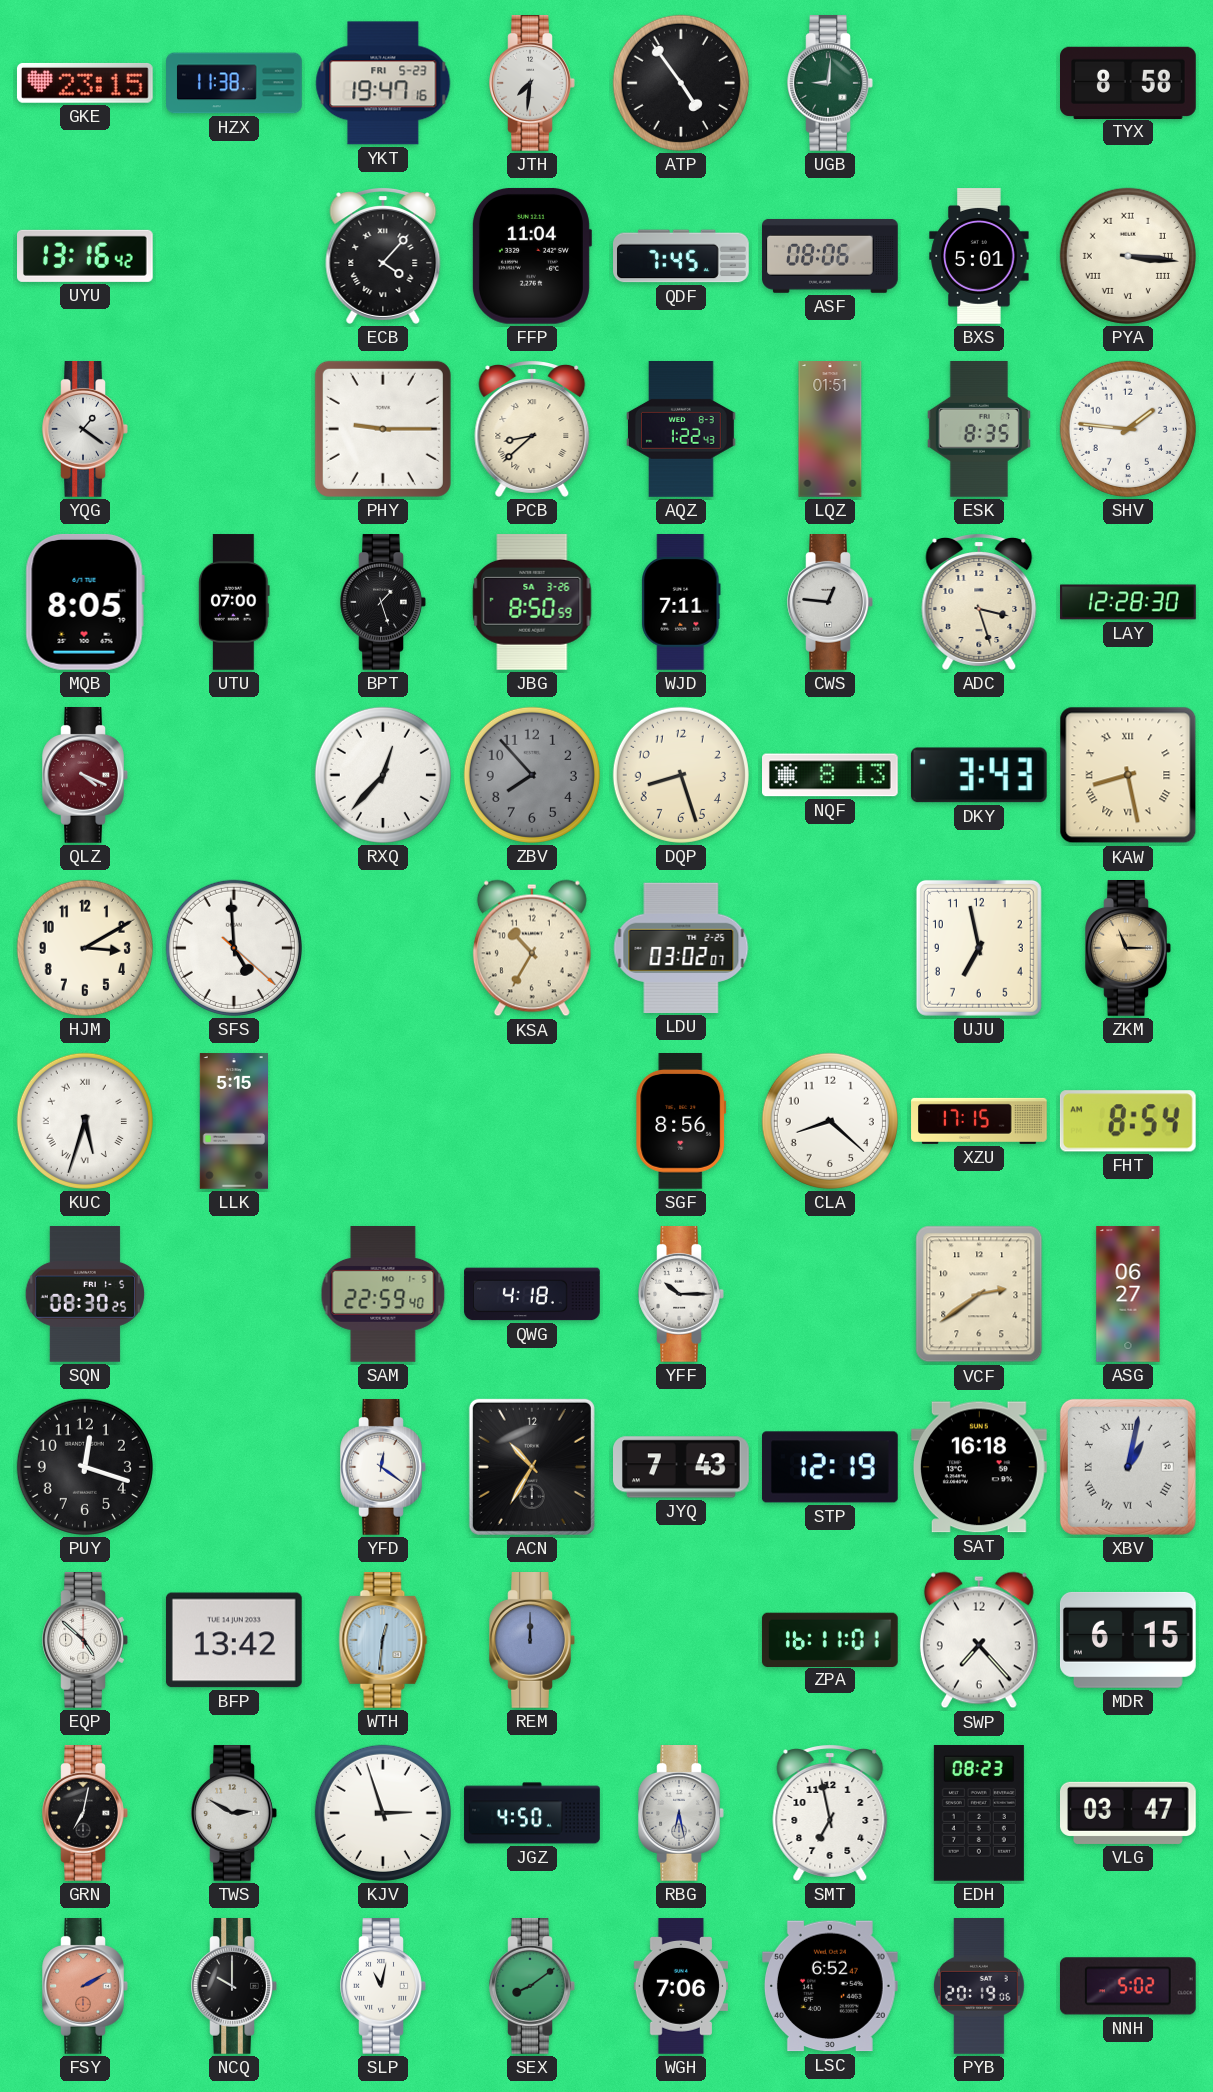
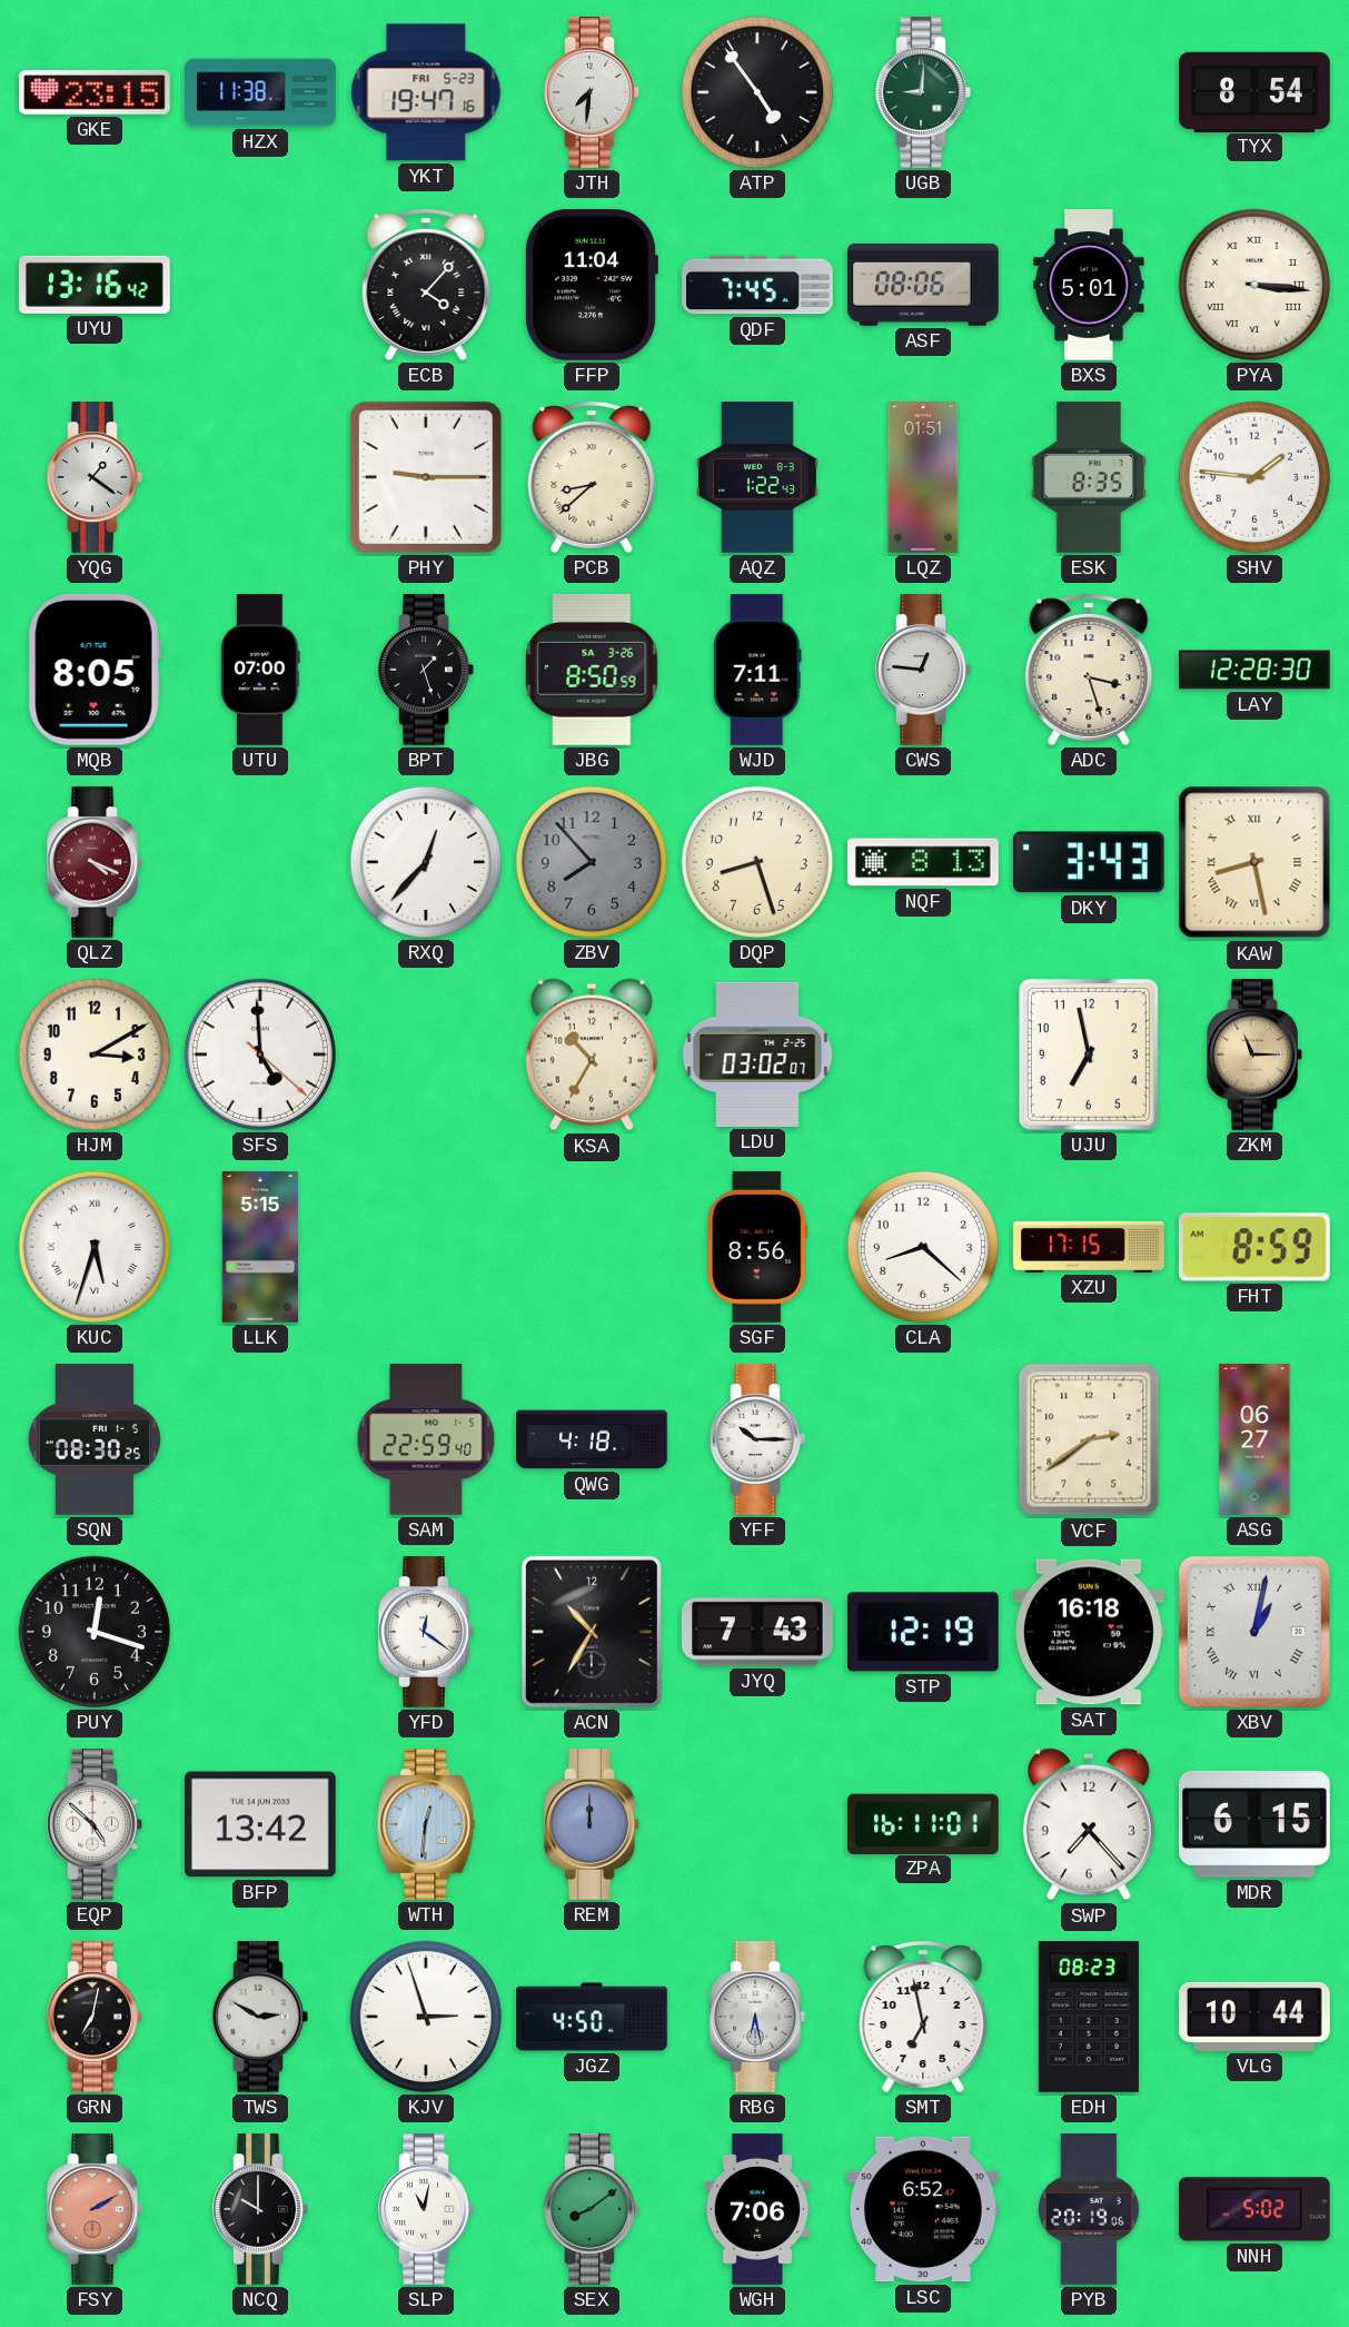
TYX: 8:58 -> 8:54 (1254, 91)
FHT: 8:54 -> 8:59 (1254, 1247)
VLG: 03:47 -> 10:44 (1256, 2017)
